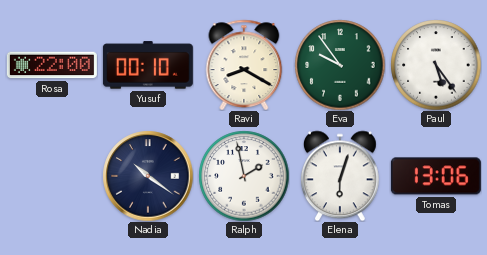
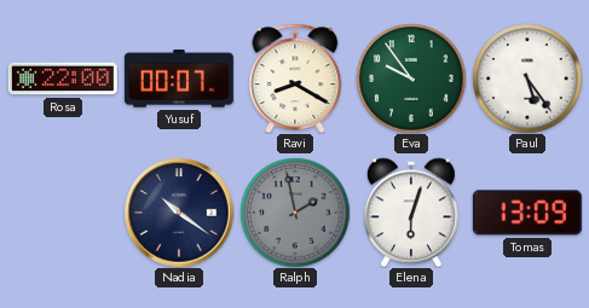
Yusuf: 00:10 -> 00:07 (179, 79)
Ralph dial: white -> grey (295, 213)
Tomas: 13:06 -> 13:09 (527, 213)
